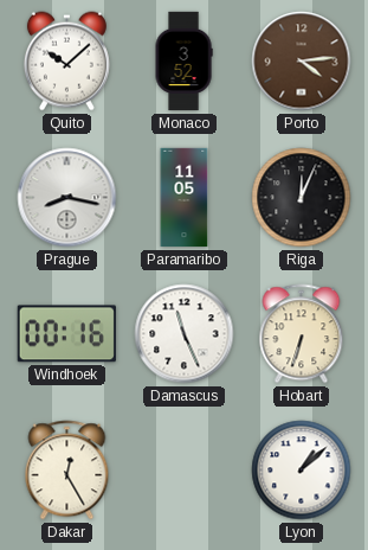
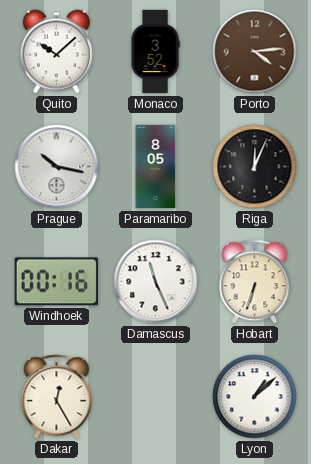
Prague: 8:17 -> 10:17 (57, 167)
Paramaribo: 11:05 -> 8:05 (156, 167)
